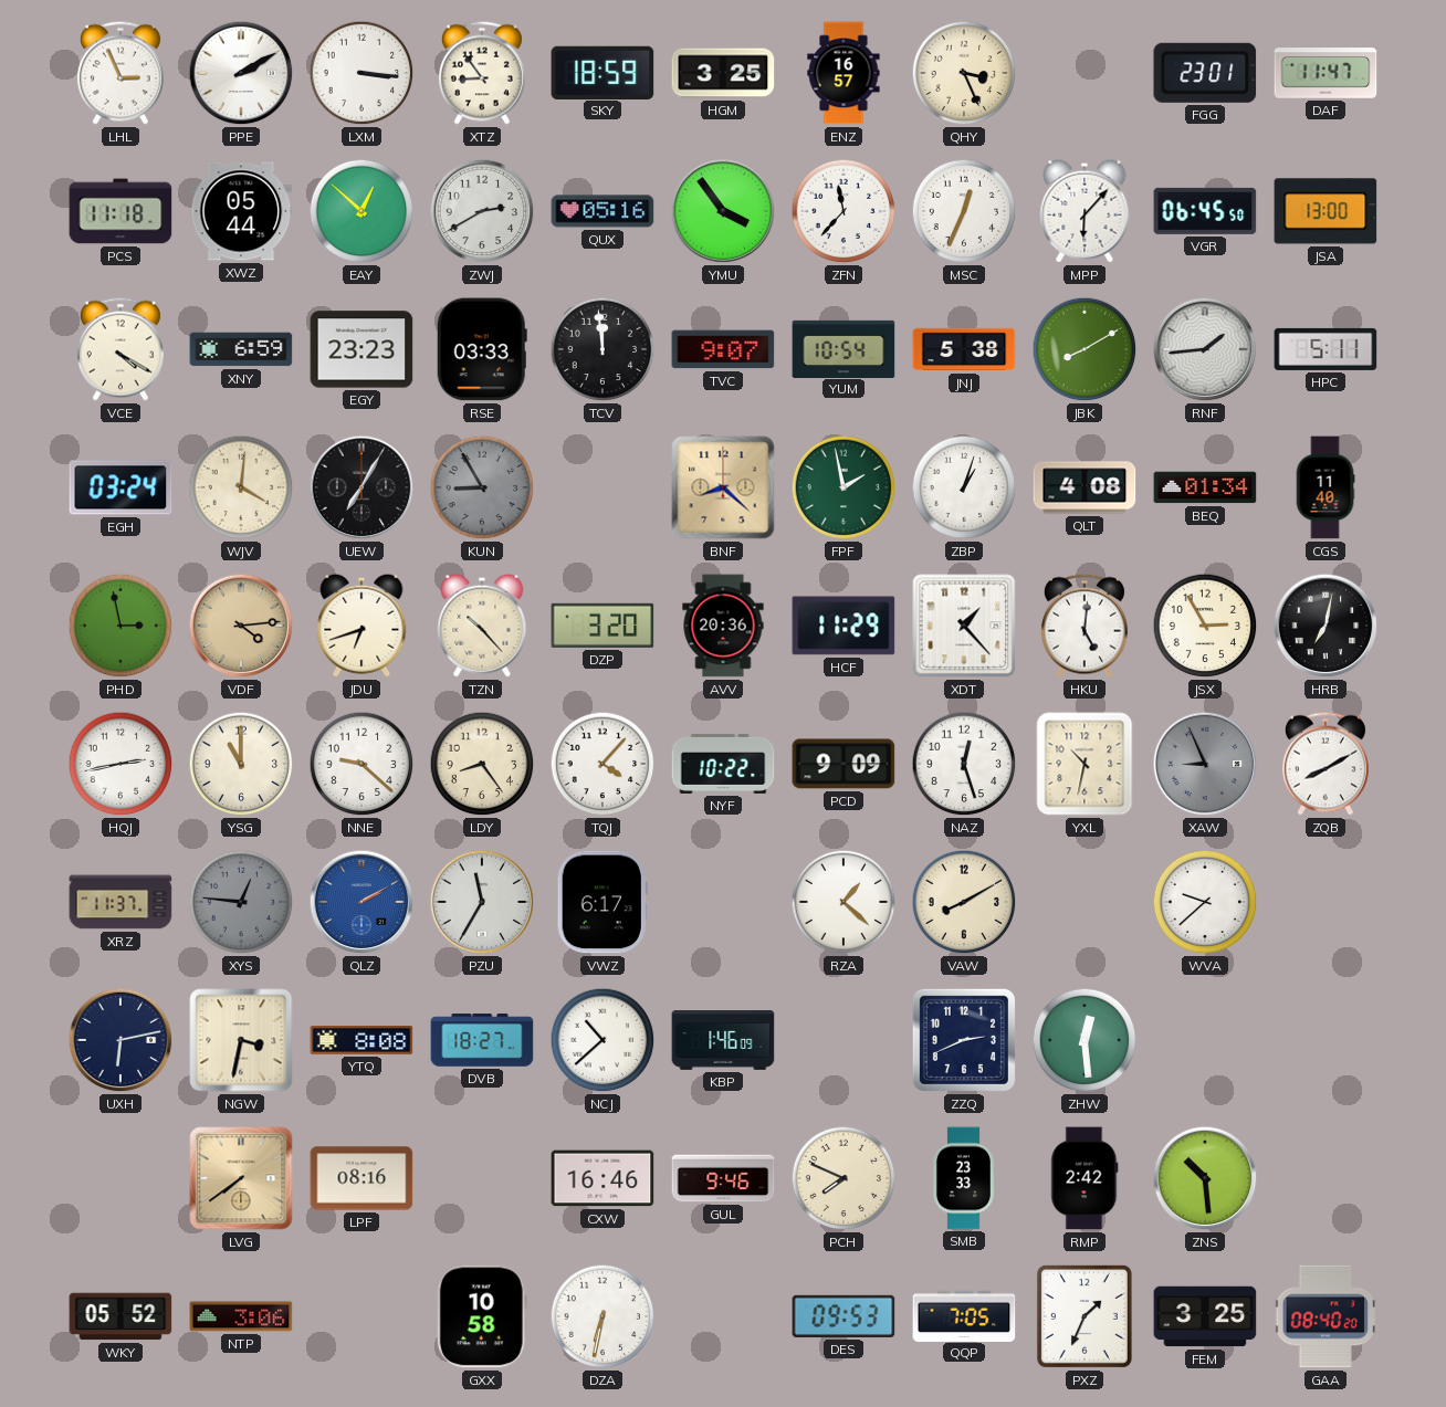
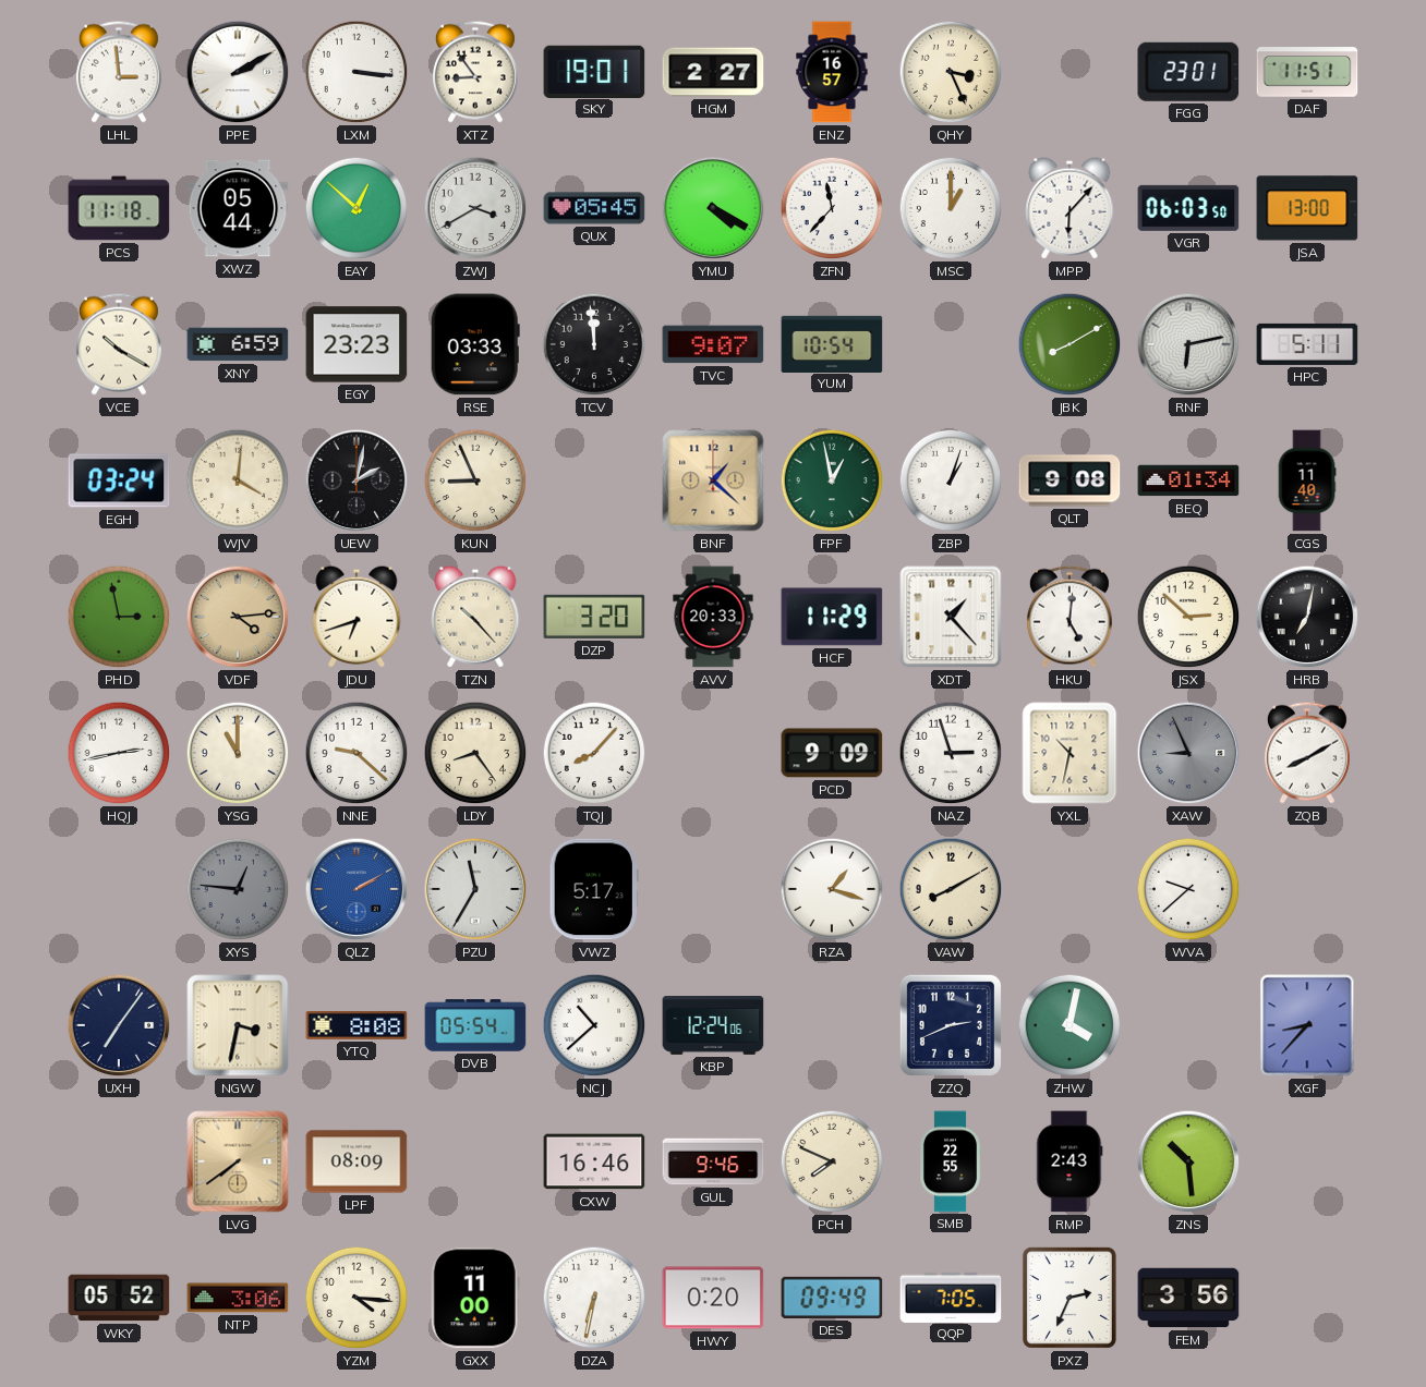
LHL: 2:56 -> 2:59 (119, 72)
SKY: 18:59 -> 19:01 (594, 71)
HGM: 3:25 -> 2:27 (713, 72)
DAF: 11:47 -> 11:51 (1307, 72)
ZWJ: 2:40 -> 3:40 (475, 208)
QUX: 05:16 -> 05:45 (594, 208)
YMU: 3:54 -> 4:20 (713, 208)
MSC: 12:34 -> 1:00 (951, 208)
VGR: 06:45 -> 06:03 (1188, 208)
VCE: 4:20 -> 10:20 (119, 344)
JNJ: 5:38 -> none (964, 349)
RNF: 1:44 -> 6:13 (1188, 344)
UEW: 7:05 -> 2:02 (356, 480)
KUN: 8:55 -> 8:56 (475, 480)
KUN dial: grey -> cream (475, 480)
BNF: 8:22 -> 1:22 (713, 480)
FPF: 1:58 -> 12:58 (832, 480)
QLT: 4:08 -> 9:08 (1069, 480)
AVV: 20:36 -> 20:33 (713, 617)
JSX: 2:55 -> 2:52 (1188, 617)
TQJ: 4:07 -> 8:07 (594, 753)
NYF: 10:22 -> none (723, 764)
NAZ: 12:27 -> 2:57 (951, 753)
XRZ: 11:37 -> none (120, 902)
VWZ: 6:17 -> 5:17 (594, 889)
RZA: 1:22 -> 1:18 (832, 889)
UXH: 6:13 -> 7:06 (119, 1025)
DVB: 18:27 -> 05:54 (475, 1025)
KBP: 1:46 -> 12:24 (713, 1026)
ZHW: 12:29 -> 4:02 (1069, 1025)
XGF: none -> 8:37 (1307, 1025)
LPF: 08:16 -> 08:09 (356, 1161)
SMB: 23:33 -> 22:55 (950, 1161)
RMP: 2:42 -> 2:43 (1069, 1161)
YZM: none -> 4:16 (356, 1298)
GXX: 10:58 -> 11:00 (475, 1298)
HWY: none -> 0:20 (713, 1298)
DES: 09:53 -> 09:49 (832, 1298)
PXZ: 1:34 -> 2:34 (1069, 1298)
FEM: 3:25 -> 3:56 (1188, 1298)
GAA: 08:40 -> none (1325, 1316)
